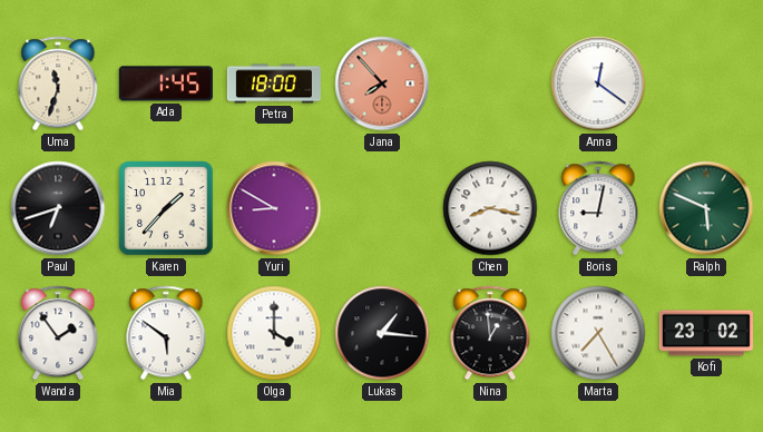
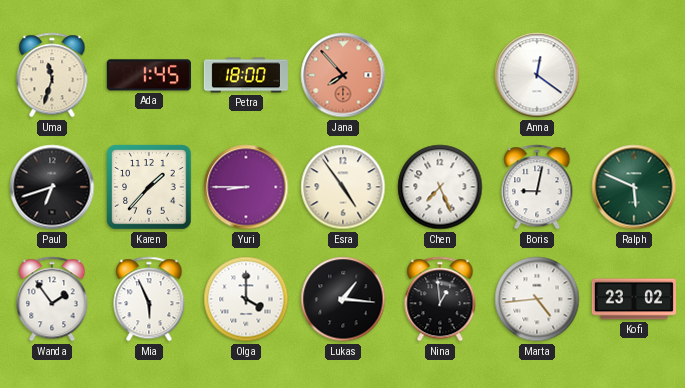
Yuri: 8:50 -> 8:45 (246, 187)
Esra: none -> 4:54 (343, 187)
Chen: 8:17 -> 7:26 (440, 187)
Mia: 5:51 -> 5:56 (149, 299)
Marta: 7:25 -> 4:44 (537, 299)
